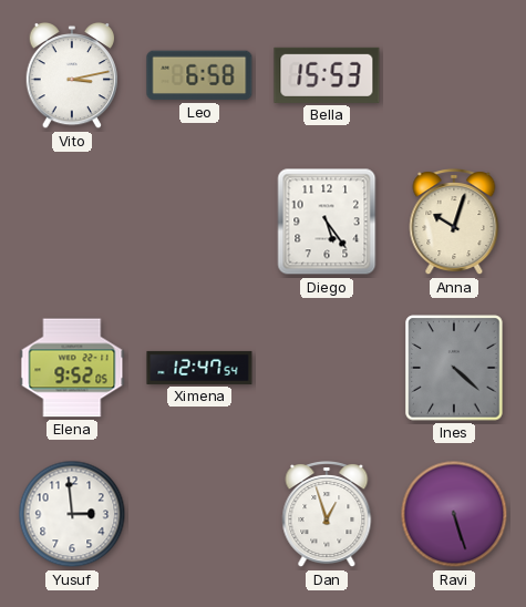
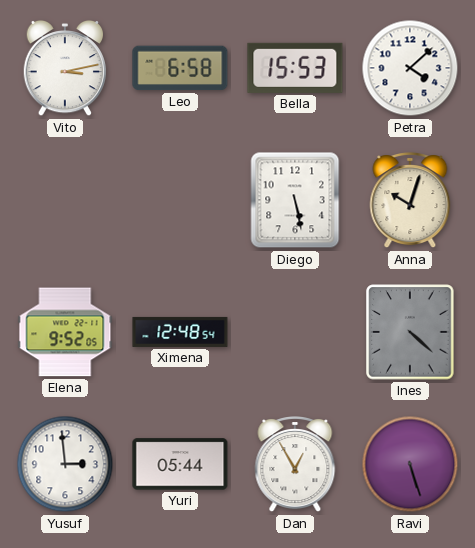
Petra: none -> 4:08 (410, 68)
Diego: 5:24 -> 5:28 (295, 200)
Ximena: 12:47 -> 12:48 (180, 332)
Yuri: none -> 05:44 (180, 464)
Dan: 12:57 -> 12:55 (295, 465)
